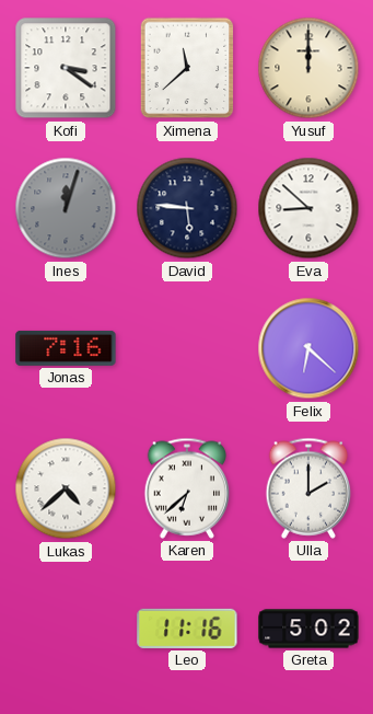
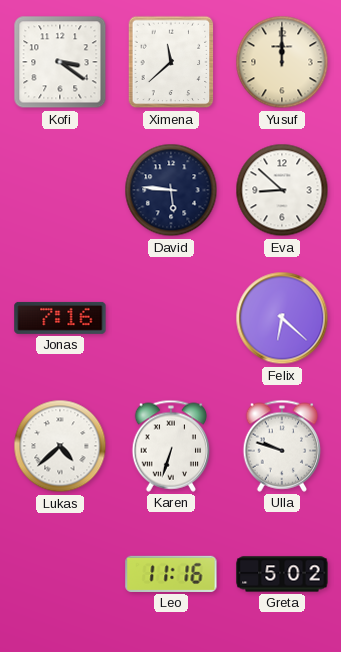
Ines: 12:03 -> none (66, 208)
Karen: 6:38 -> 6:33 (171, 446)
Ulla: 2:00 -> 9:48 (282, 446)
